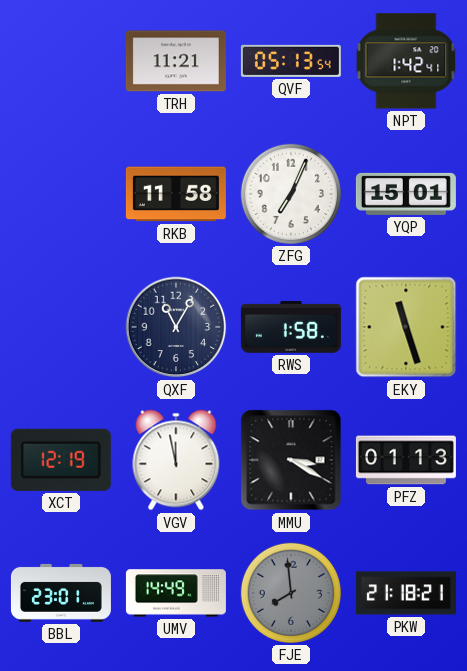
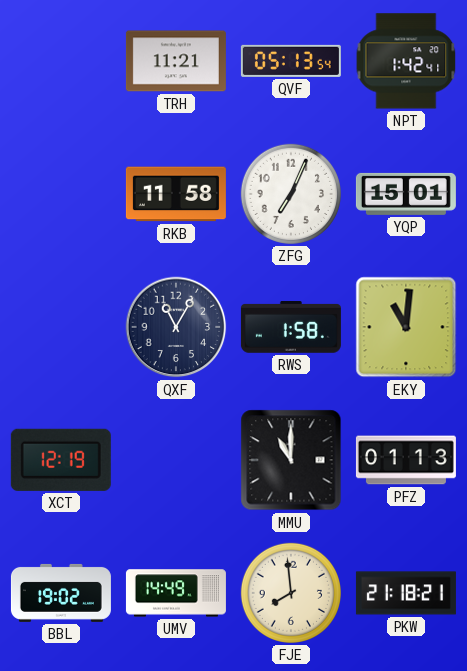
EKY: 11:27 -> 11:01 (406, 327)
VGV: 11:58 -> none (176, 460)
MMU: 3:20 -> 11:00 (291, 460)
BBL: 23:01 -> 19:02 (61, 593)
FJE dial: grey -> cream (291, 593)
